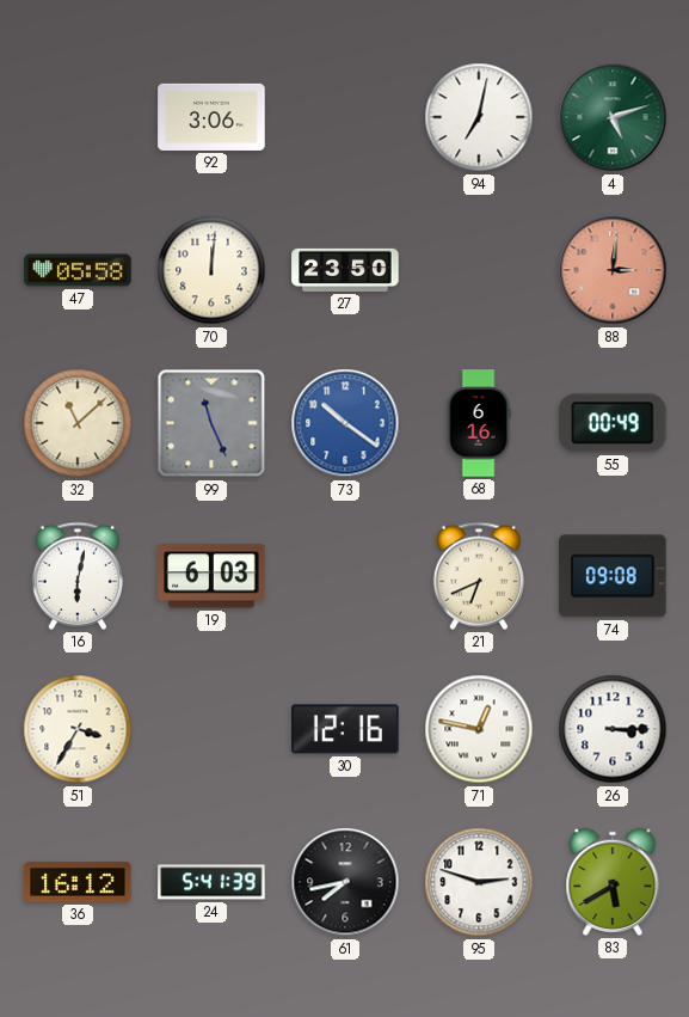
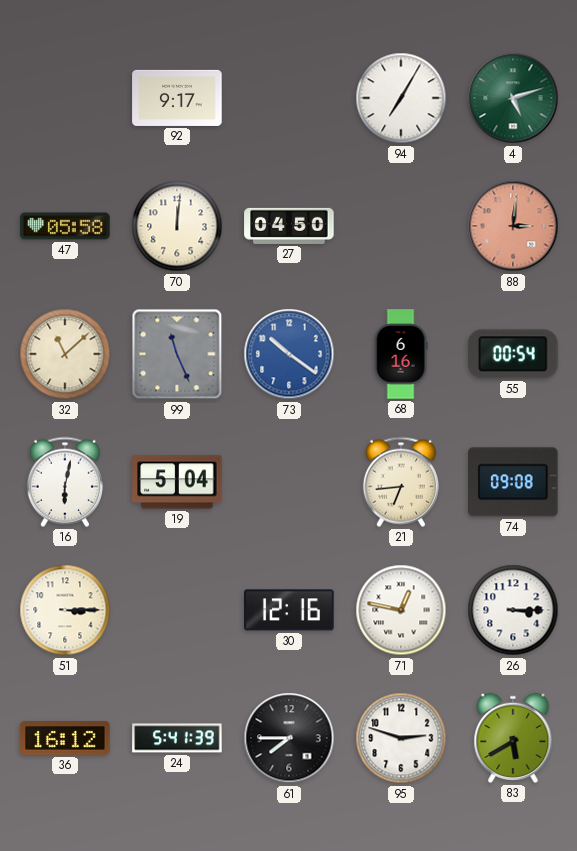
92: 3:06 -> 9:17 (177, 98)
94: 7:02 -> 7:05 (401, 98)
27: 23:50 -> 04:50 (289, 226)
55: 00:49 -> 00:54 (513, 354)
19: 6:03 -> 5:04 (177, 482)
21: 6:41 -> 6:44 (401, 482)
51: 3:35 -> 3:15 (65, 610)
61: 7:43 -> 7:45 (289, 738)
